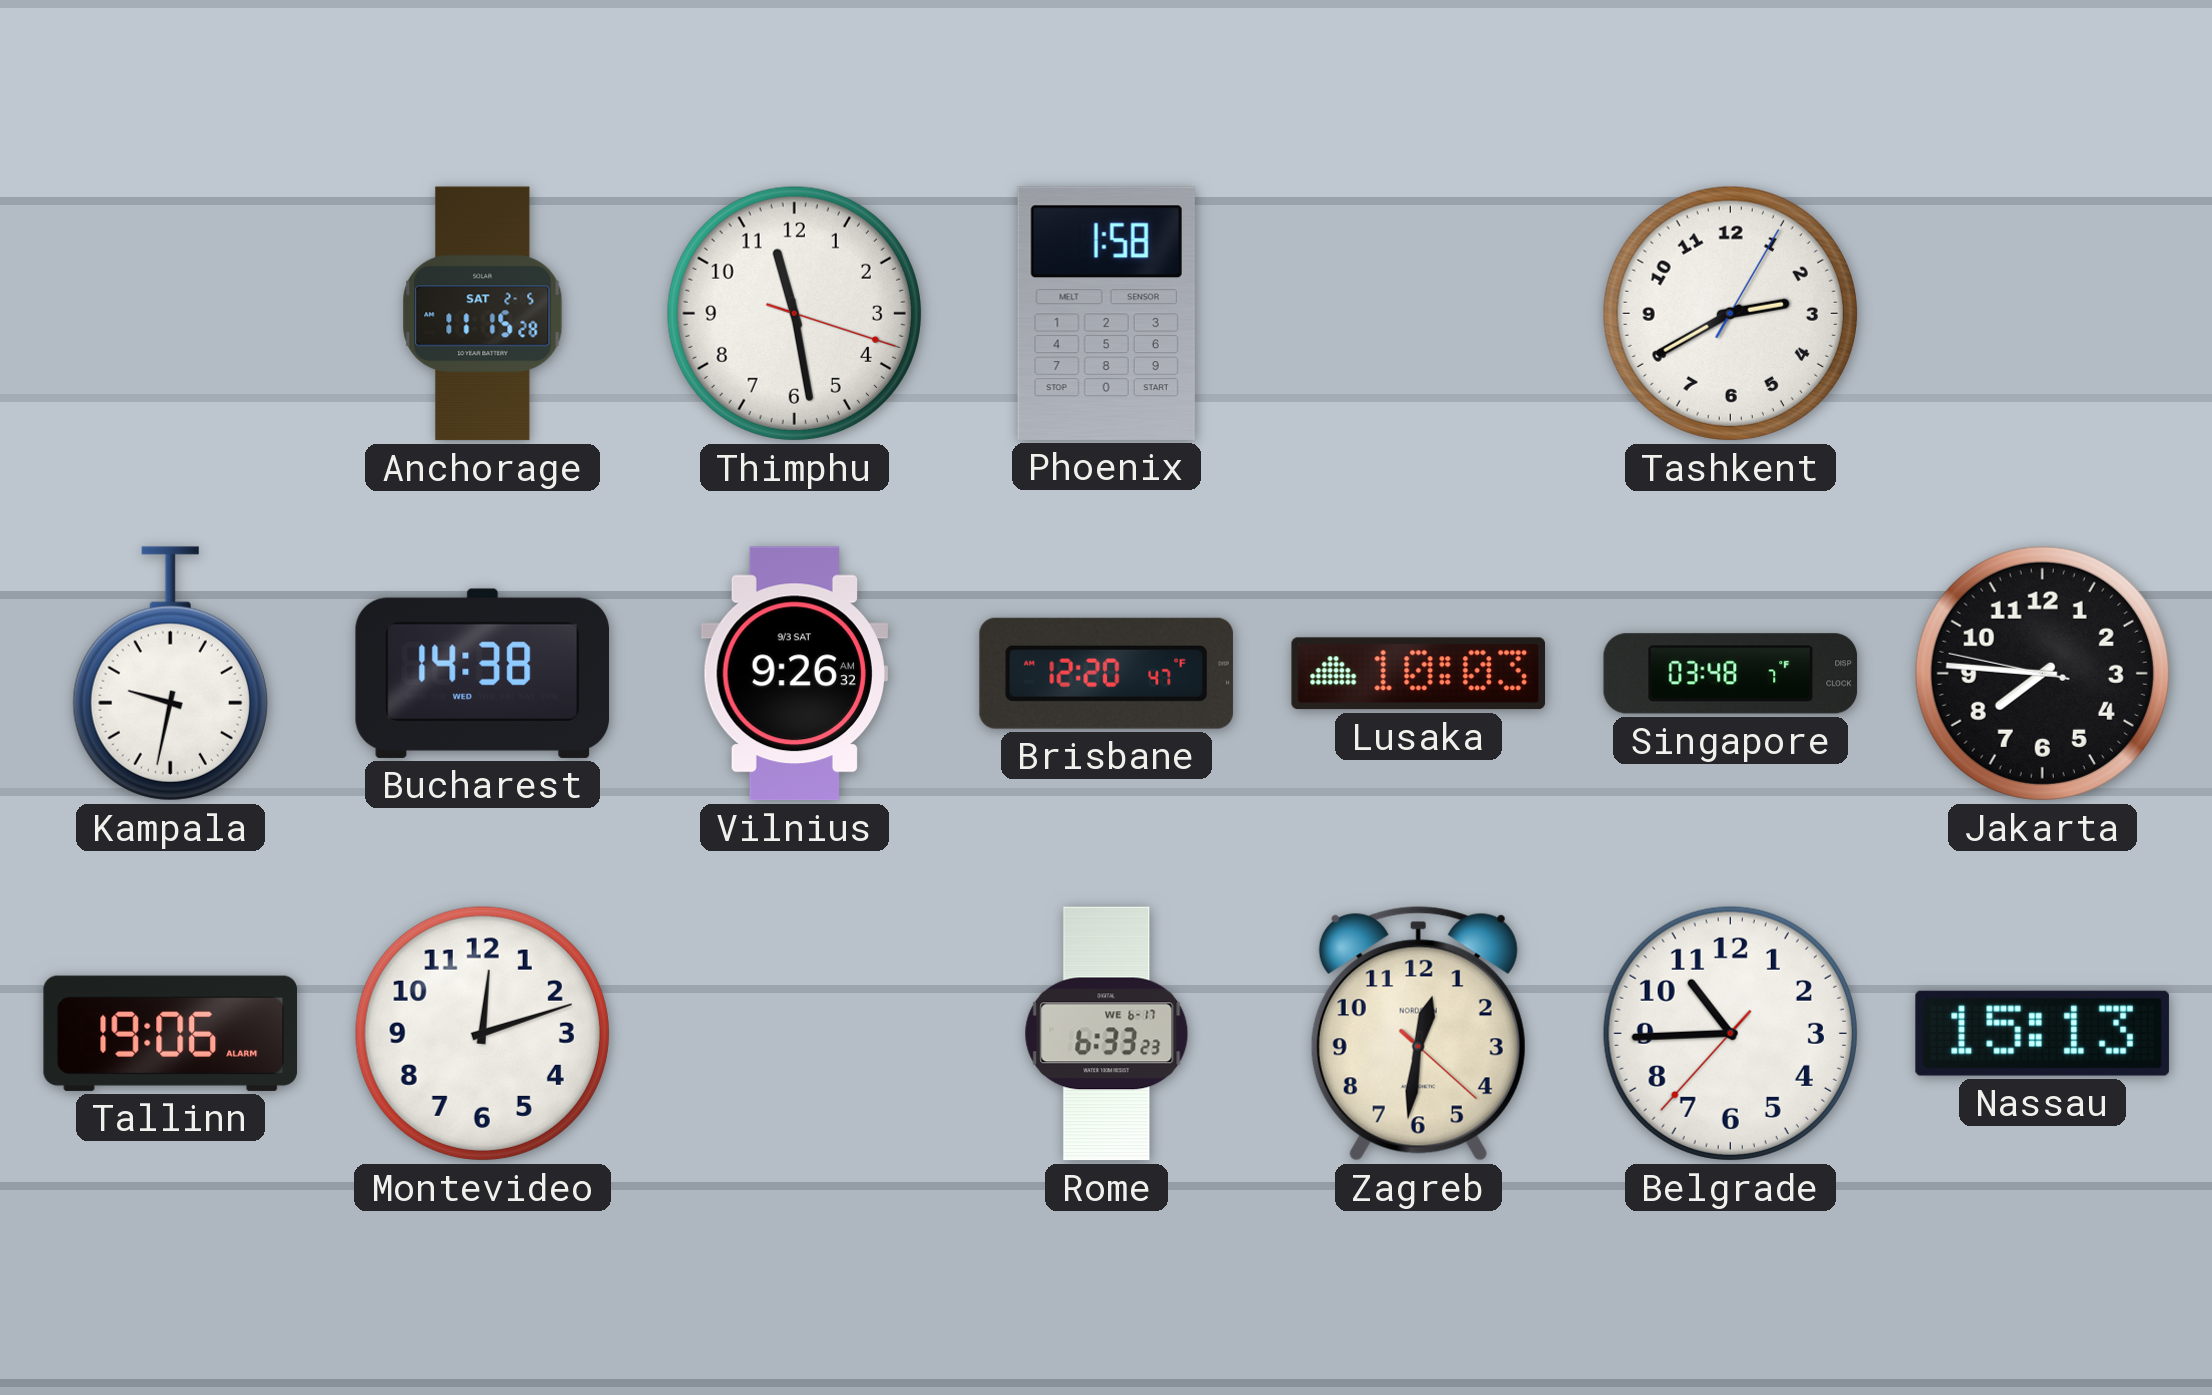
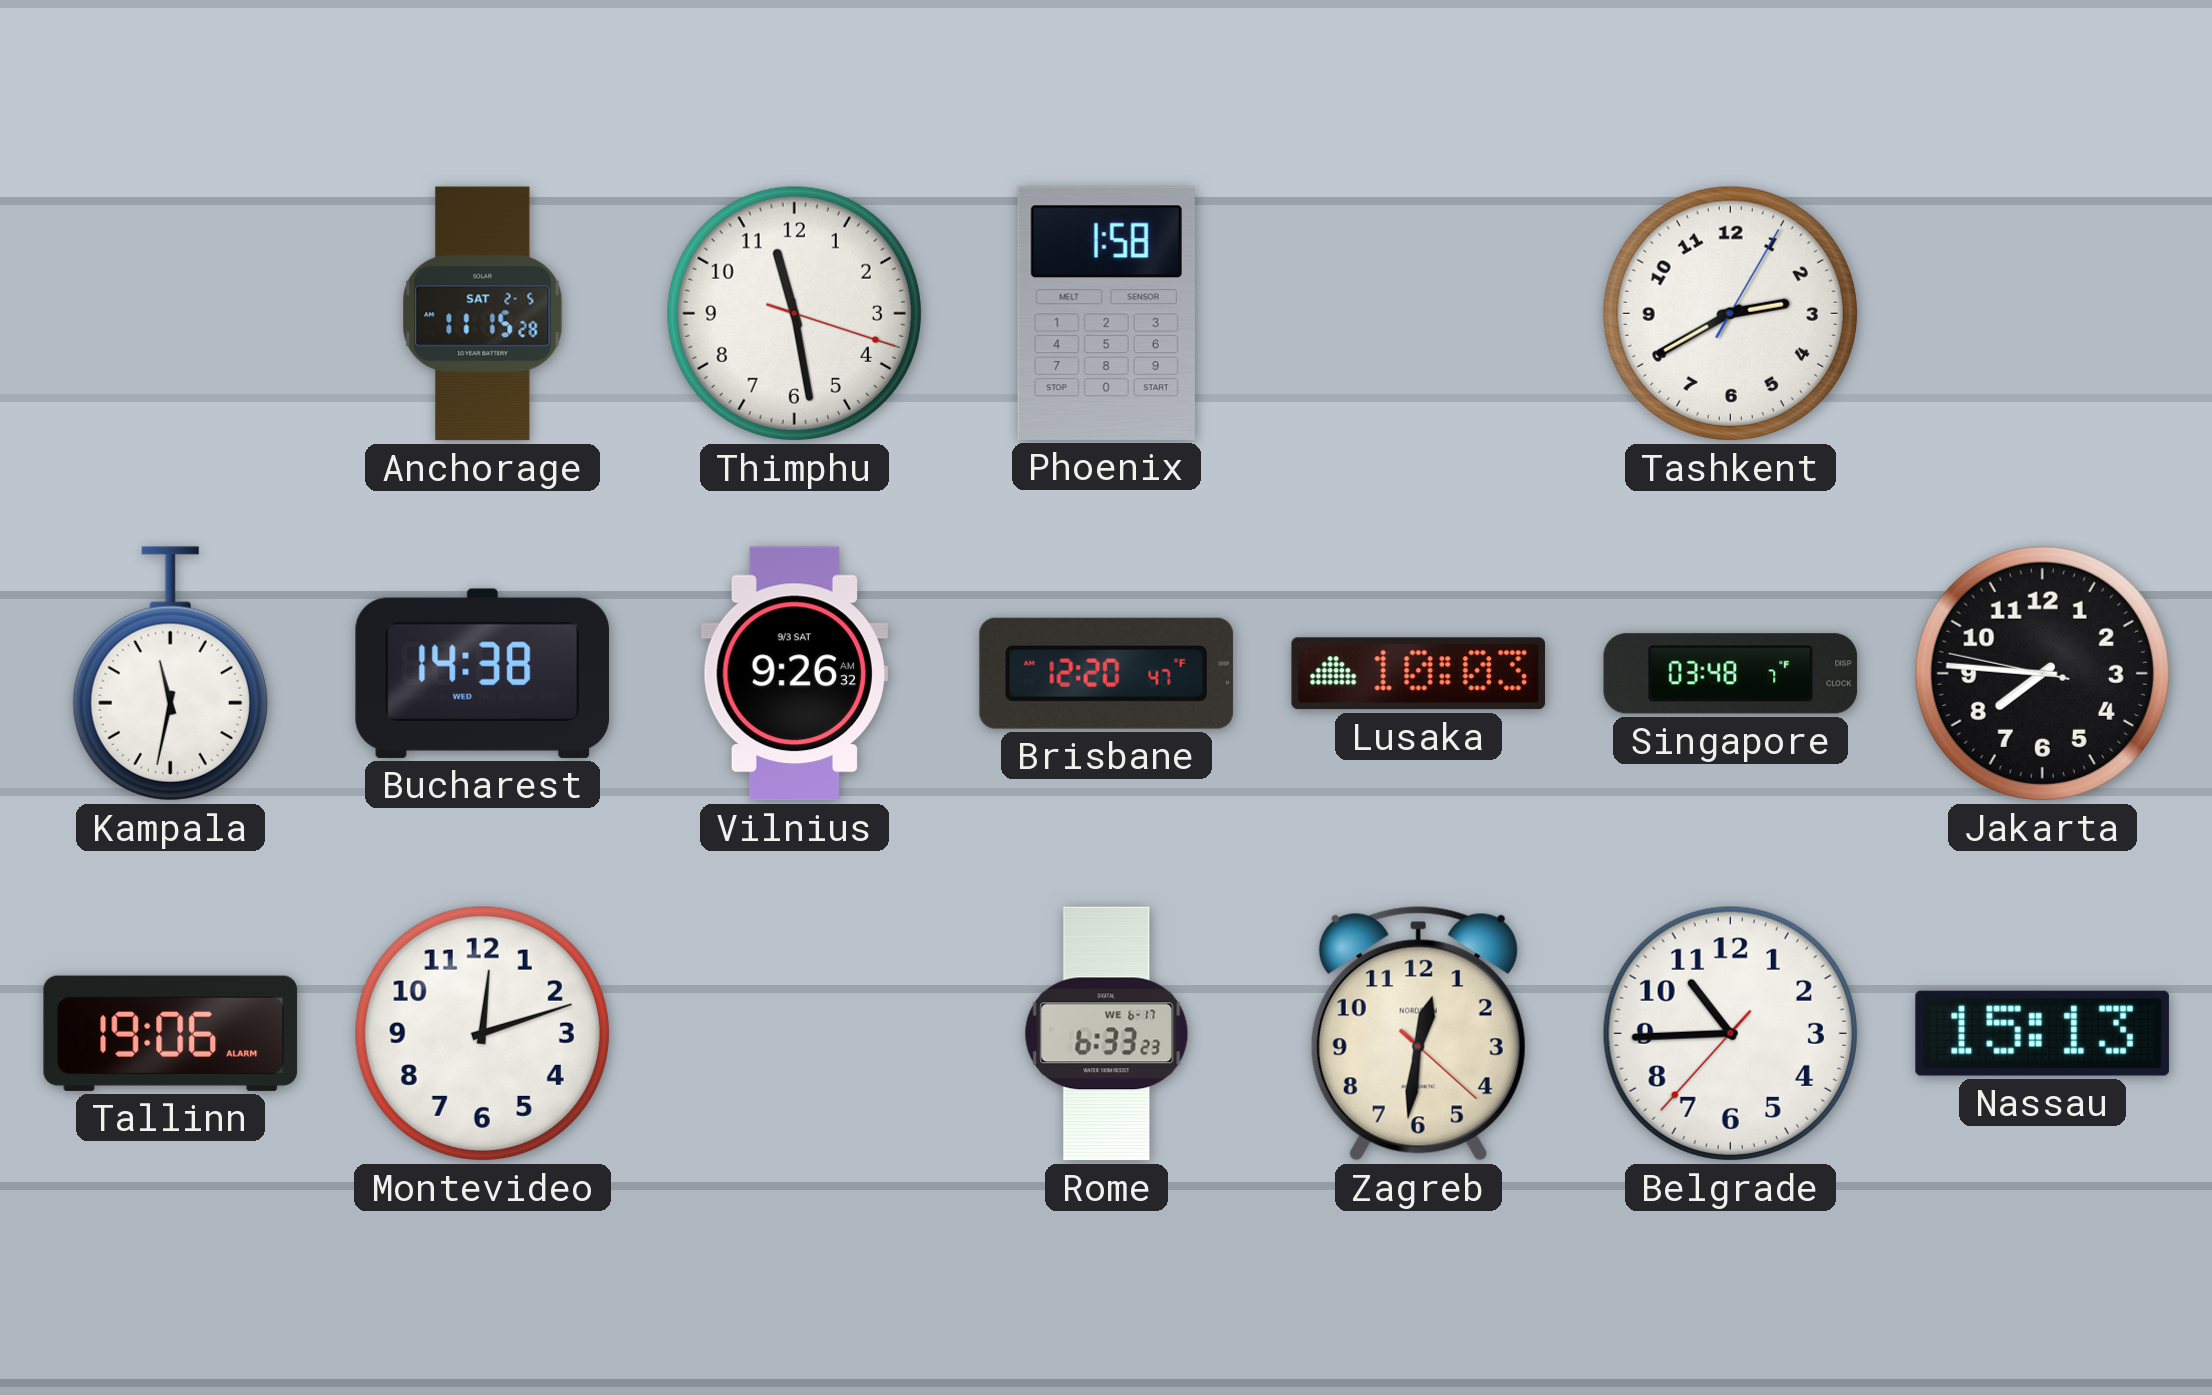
Kampala: 9:32 -> 11:32 (170, 674)
